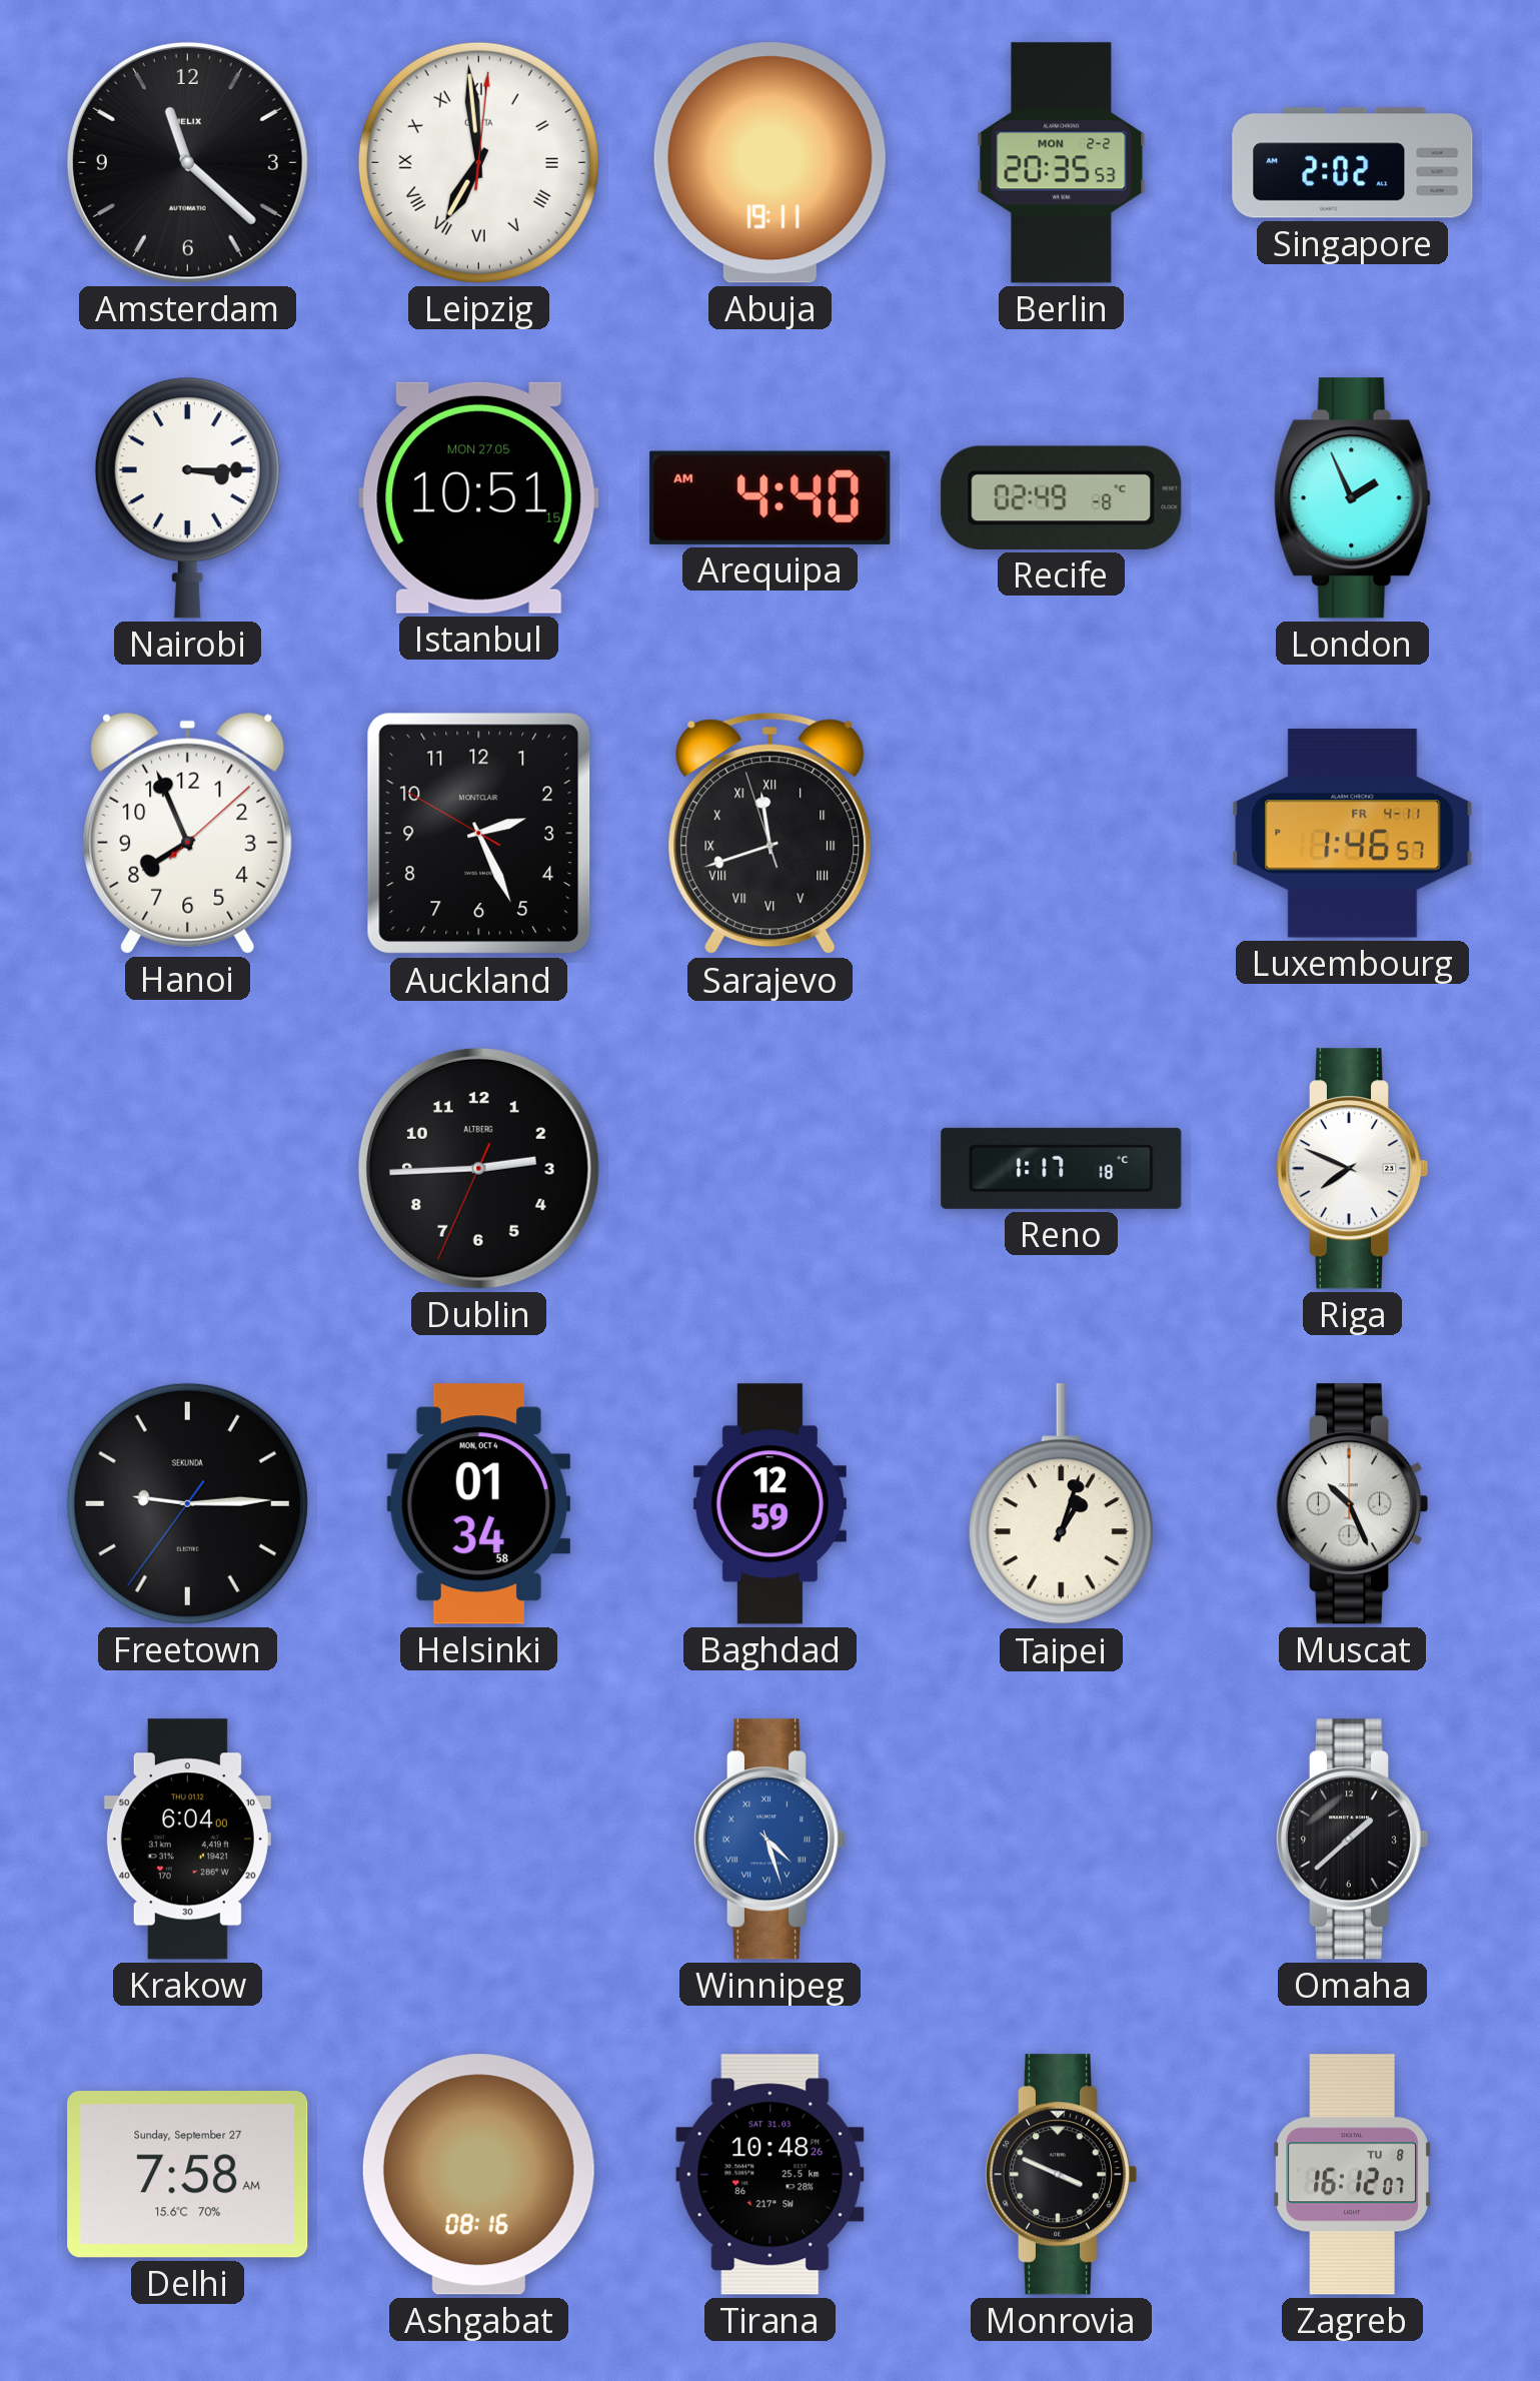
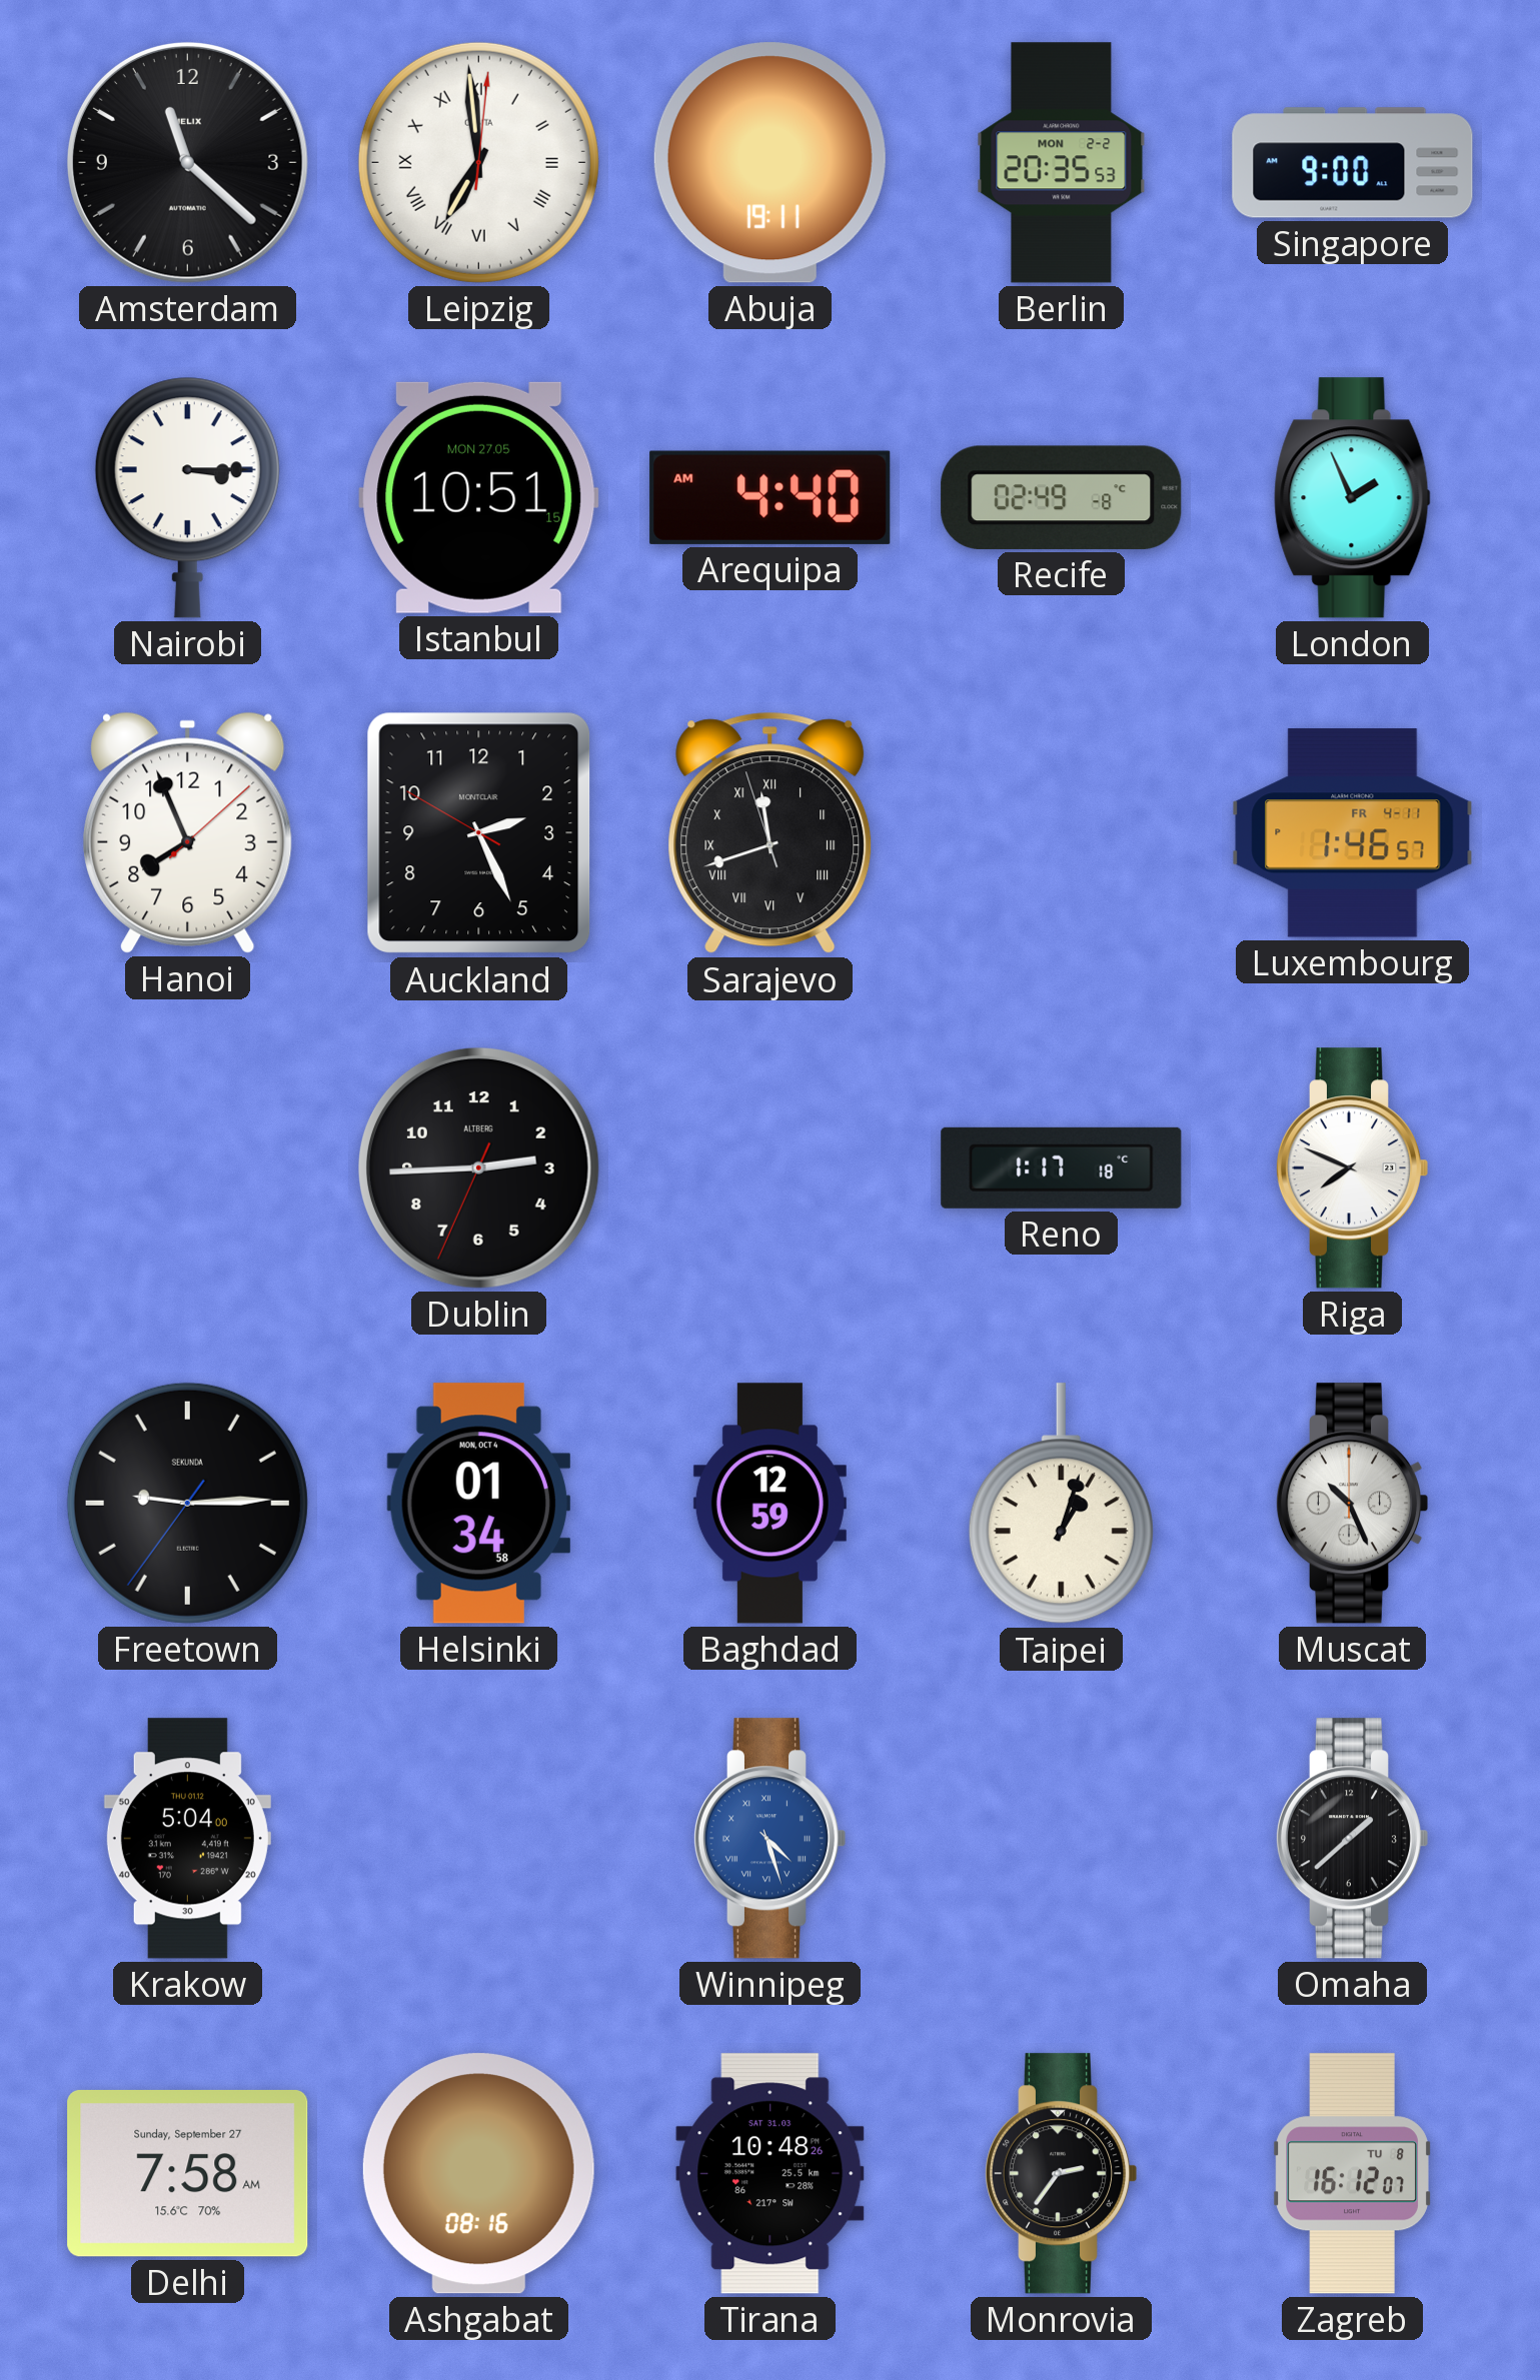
Singapore: 2:02 -> 9:00 (1353, 163)
Krakow: 6:04 -> 5:04 (187, 1839)
Monrovia: 3:49 -> 2:36 (1061, 2174)
